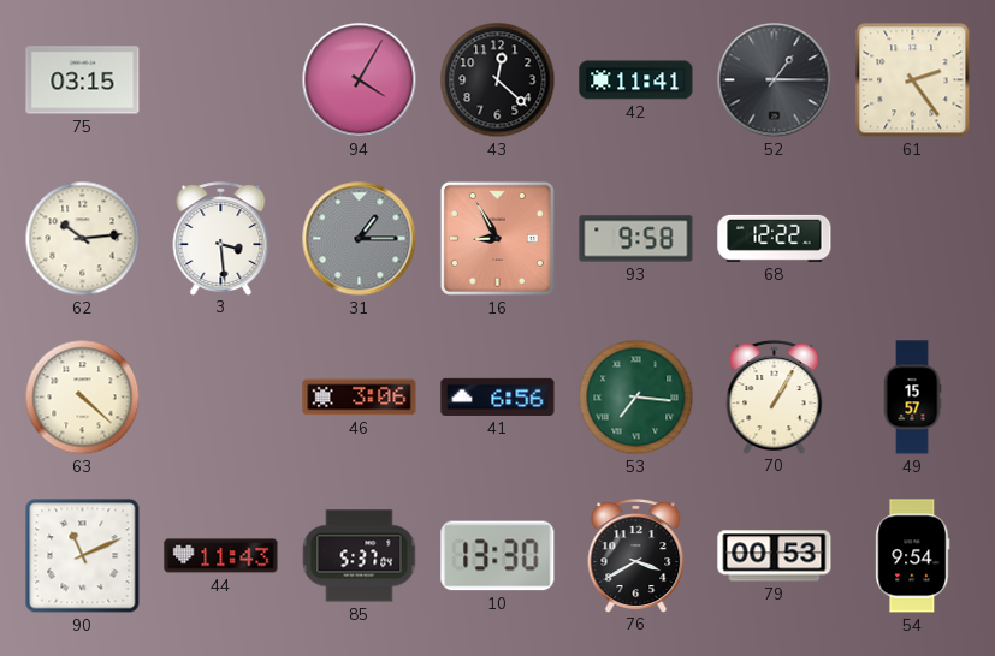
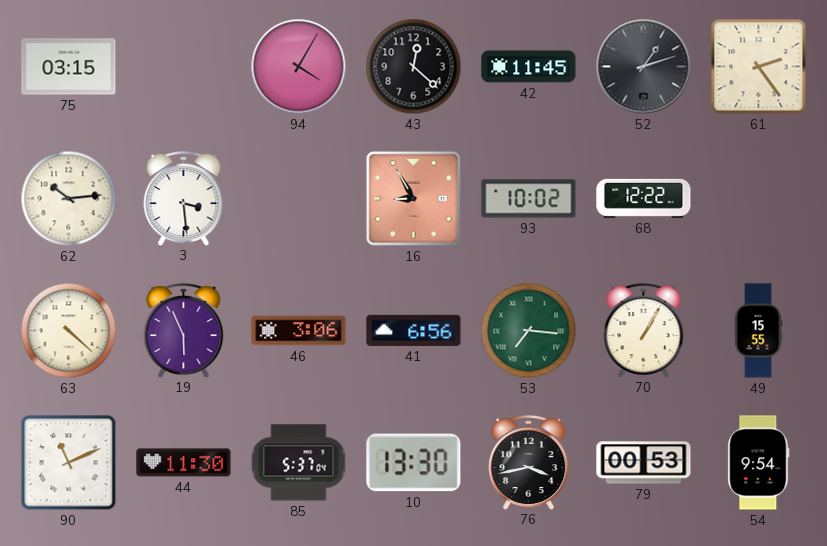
42: 11:41 -> 11:45 (529, 67)
52: 1:15 -> 1:12 (644, 67)
31: 1:15 -> none (360, 239)
93: 9:58 -> 10:02 (529, 199)
19: none -> 5:56 (184, 330)
49: 15:57 -> 15:55 (758, 331)
44: 11:43 -> 11:30 (184, 463)
76: 3:40 -> 3:43 (529, 462)
